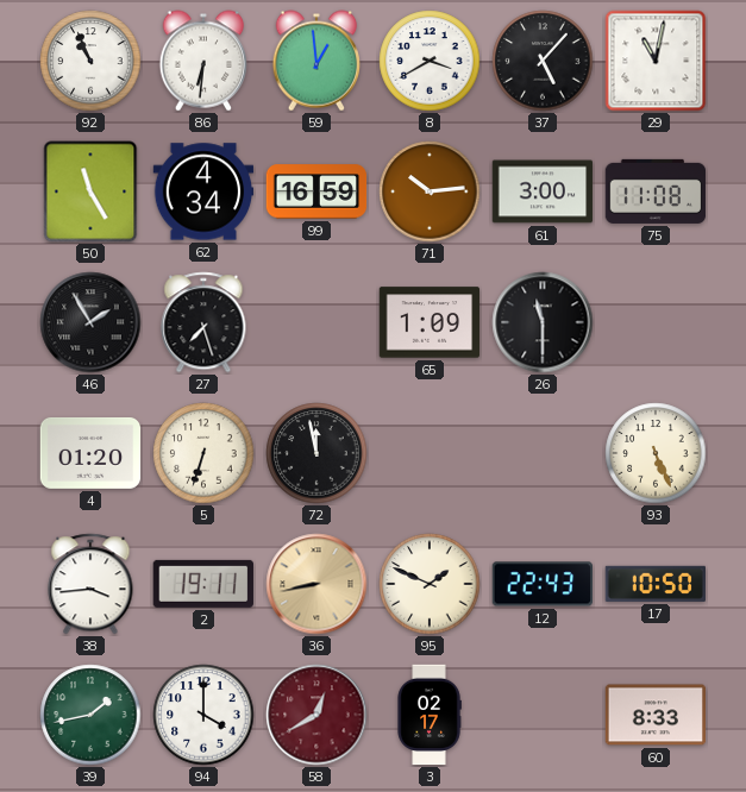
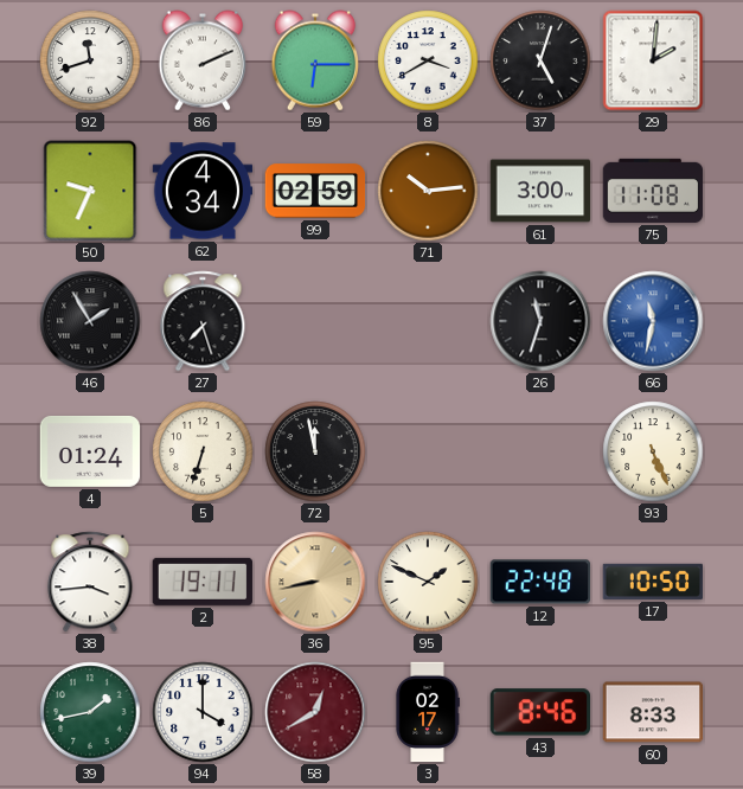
92: 10:56 -> 11:42 (90, 60)
86: 6:31 -> 2:11 (201, 60)
59: 12:59 -> 6:15 (314, 60)
37: 5:07 -> 5:03 (540, 60)
29: 11:02 -> 2:01 (653, 60)
50: 11:25 -> 9:34 (90, 191)
99: 16:59 -> 02:59 (315, 191)
65: 1:09 -> none (430, 322)
26: 11:30 -> 11:33 (540, 321)
66: none -> 11:32 (653, 321)
4: 01:20 -> 01:24 (90, 451)
12: 22:43 -> 22:48 (539, 582)
43: none -> 8:46 (539, 712)
